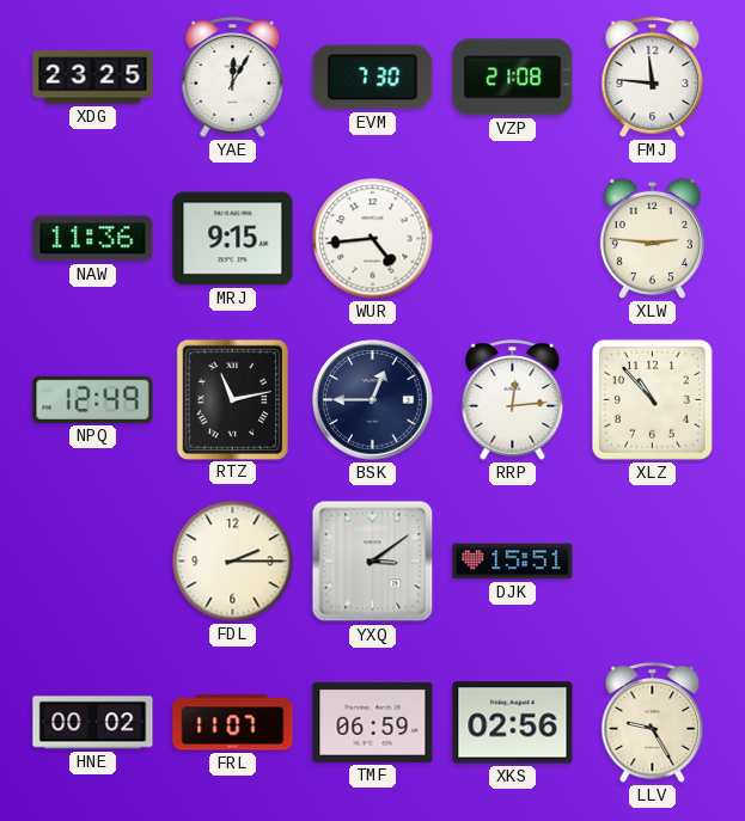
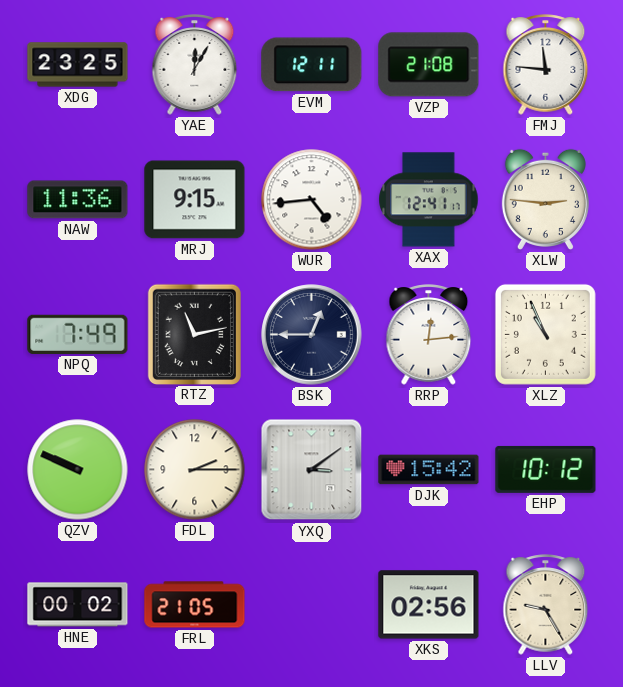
EVM: 7:30 -> 12:11 (312, 65)
XAX: none -> 12:41 (429, 200)
NPQ: 12:49 -> 7:49 (78, 334)
XLZ: 10:53 -> 10:56 (545, 334)
QZV: none -> 9:49 (78, 470)
DJK: 15:51 -> 15:42 (429, 470)
EHP: none -> 10:12 (546, 469)
FRL: 11:07 -> 21:05 (195, 605)
TMF: 06:59 -> none (373, 722)
